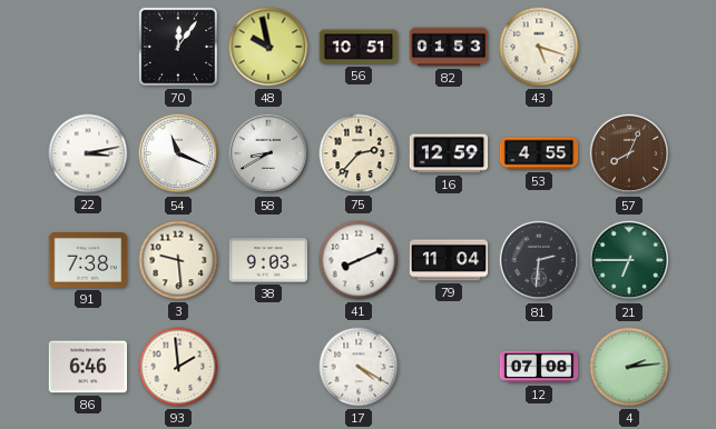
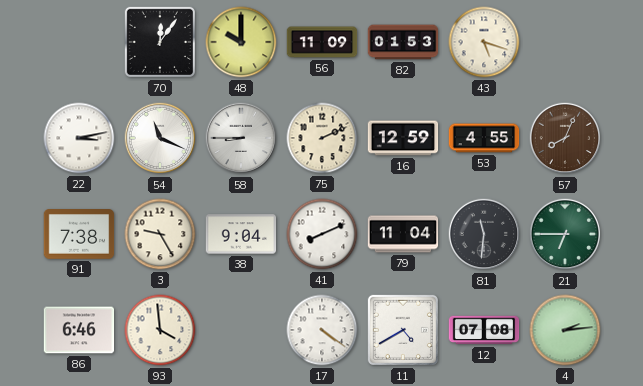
48: 9:58 -> 10:00 (241, 42)
56: 10:51 -> 11:09 (322, 42)
58: 8:40 -> 8:45 (241, 138)
75: 2:37 -> 2:11 (322, 138)
3: 9:29 -> 9:25 (160, 234)
38: 9:03 -> 9:04 (241, 234)
81: 2:31 -> 11:31 (484, 234)
93: 1:59 -> 3:59 (160, 330)
17: 4:20 -> 4:21 (322, 330)
11: none -> 4:40 (403, 330)
